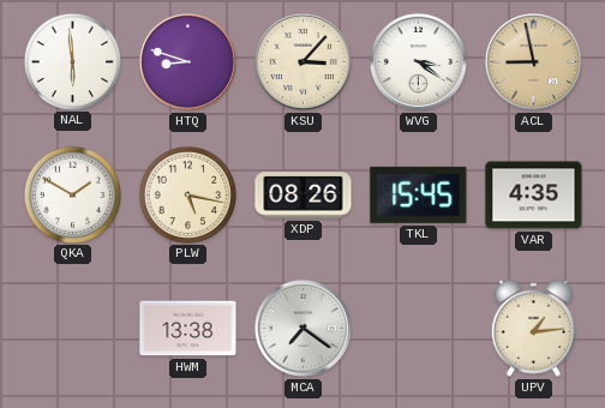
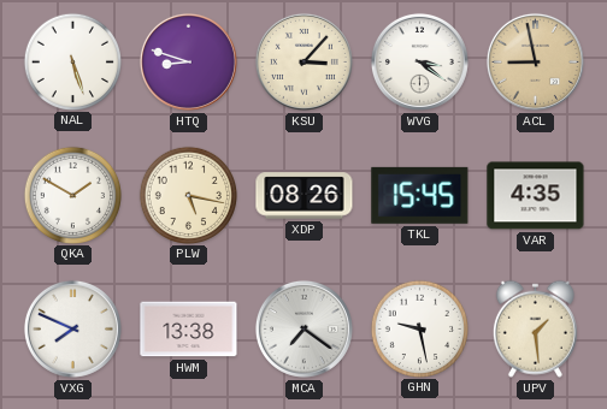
NAL: 5:59 -> 5:27 (72, 61)
VXG: none -> 7:49 (72, 328)
GHN: none -> 9:28 (419, 328)
UPV: 1:14 -> 1:29 (535, 328)
